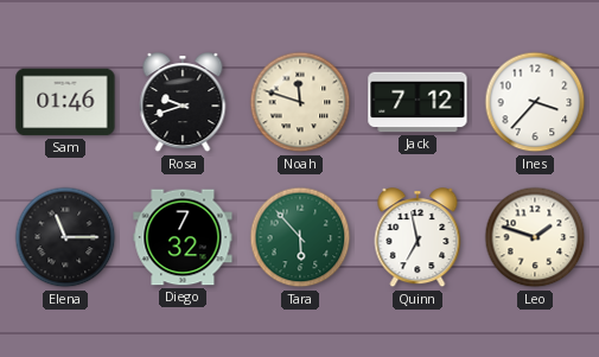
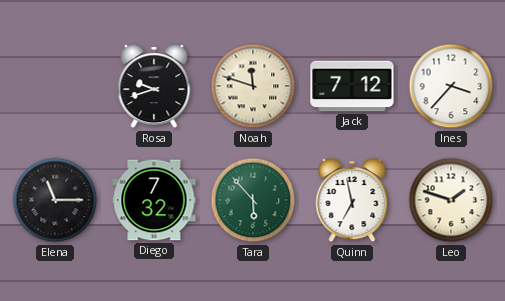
Sam: 01:46 -> none (65, 102)
